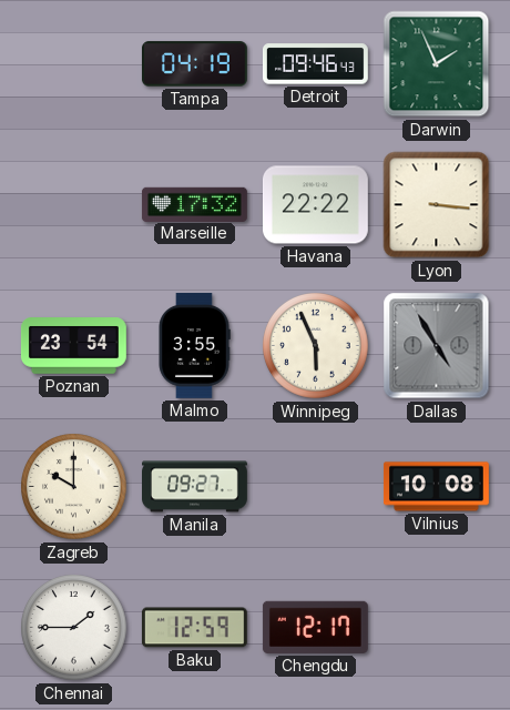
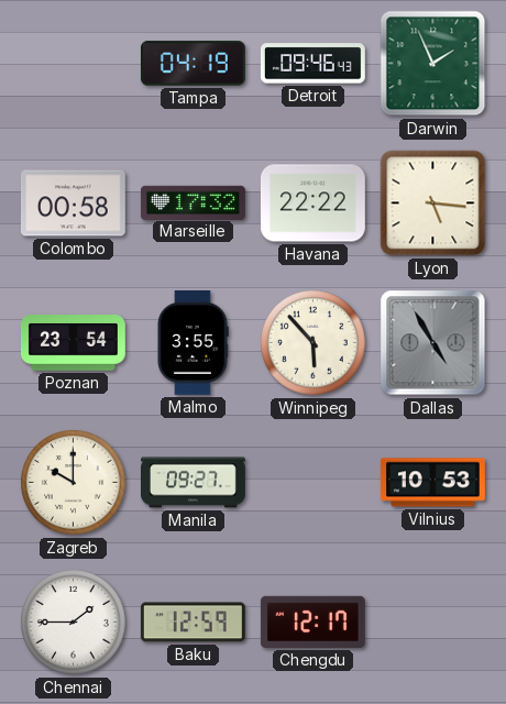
Colombo: none -> 00:58 (73, 204)
Lyon: 3:16 -> 5:16 (433, 204)
Winnipeg: 5:56 -> 5:53 (313, 343)
Vilnius: 10:08 -> 10:53 (432, 483)
